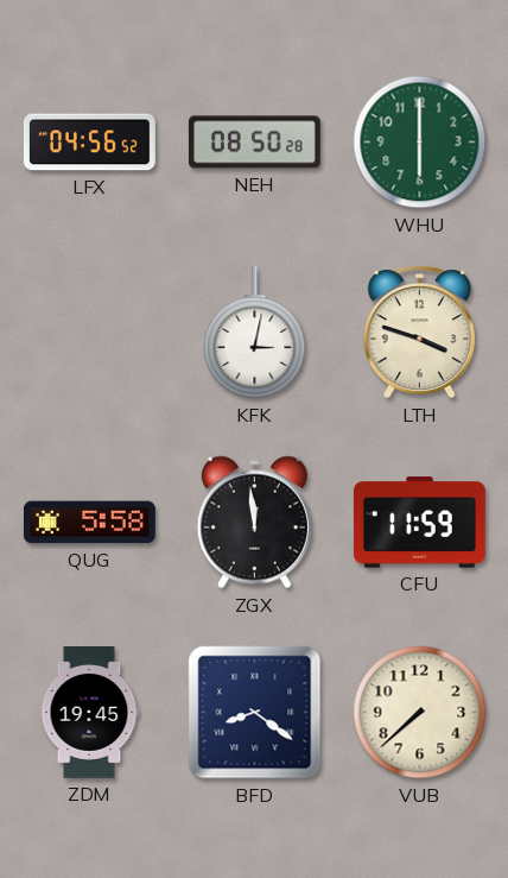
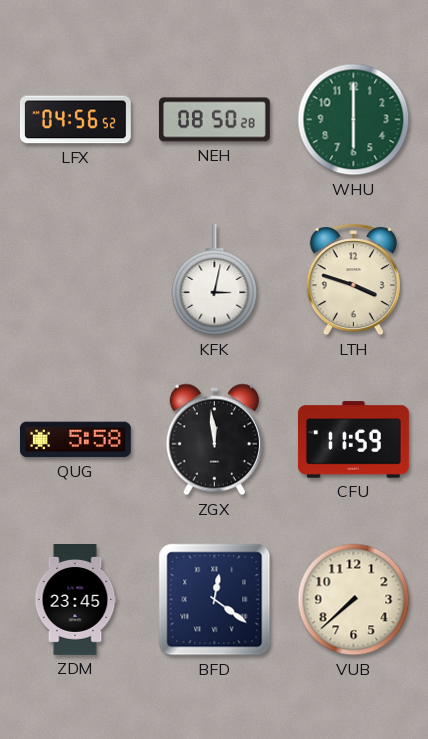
ZDM: 19:45 -> 23:45 (75, 600)
BFD: 8:21 -> 12:21 (215, 600)
